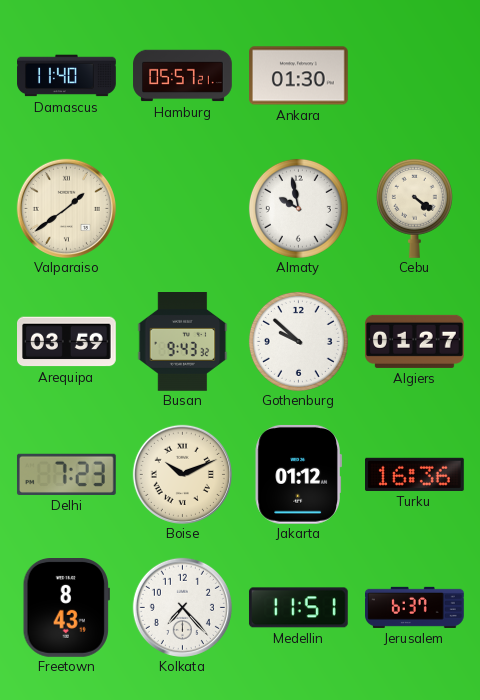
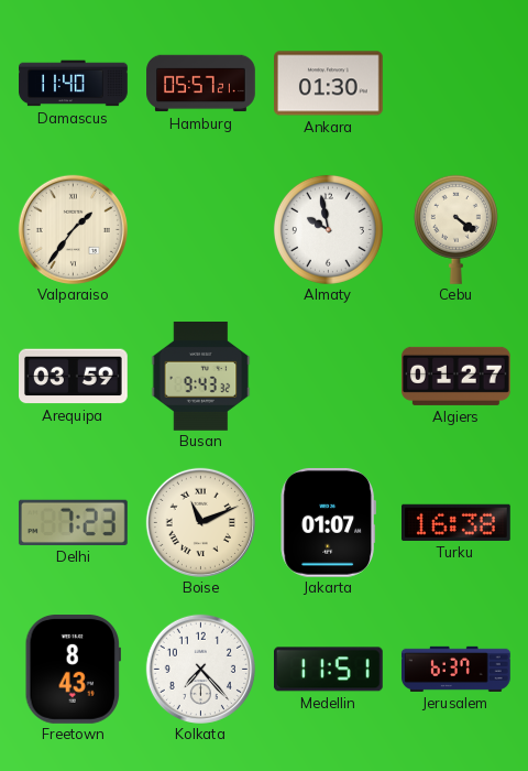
Valparaiso: 1:39 -> 1:36 (73, 229)
Gothenburg: 9:52 -> none (298, 341)
Boise: 10:11 -> 11:11 (200, 522)
Jakarta: 01:12 -> 01:07 (328, 522)
Turku: 16:36 -> 16:38 (457, 522)
